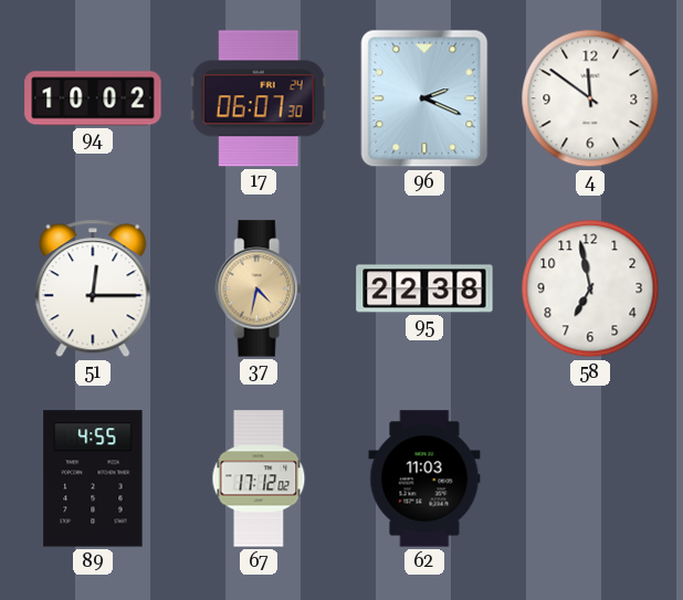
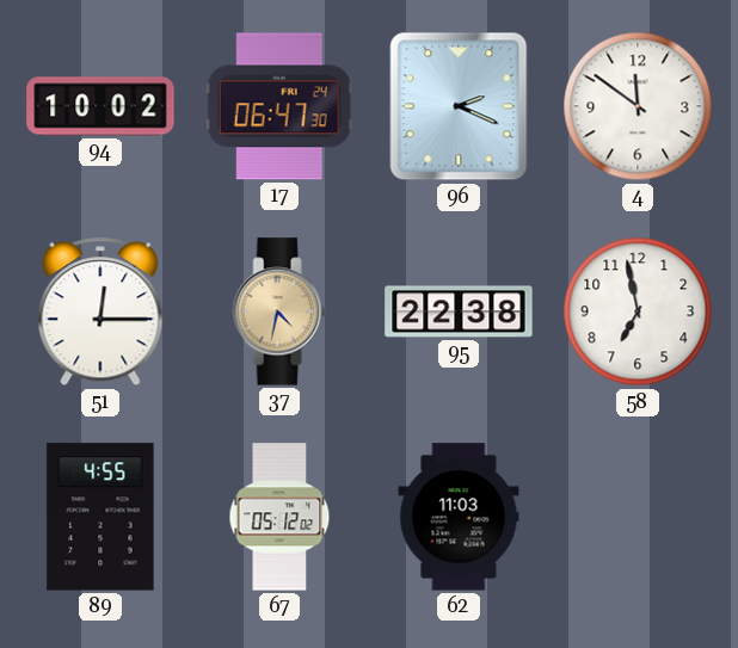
17: 06:07 -> 06:47 (279, 106)
67: 17:12 -> 05:12 (279, 517)
